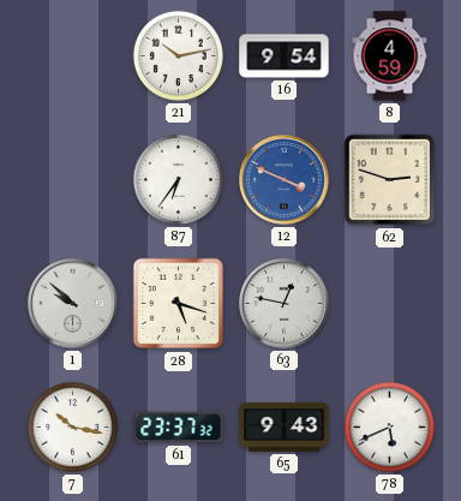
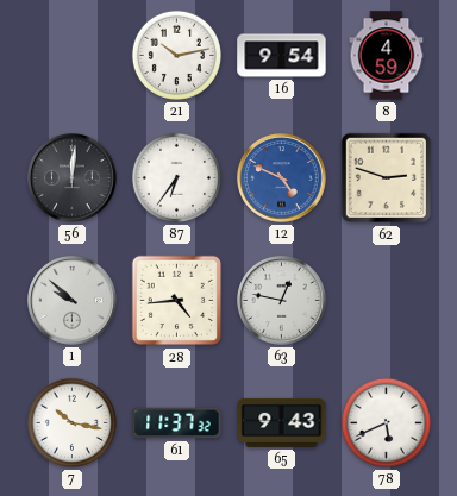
56: none -> 12:01 (73, 178)
12: 3:49 -> 4:49 (282, 178)
28: 5:18 -> 4:44 (177, 301)
61: 23:37 -> 11:37 (177, 423)
